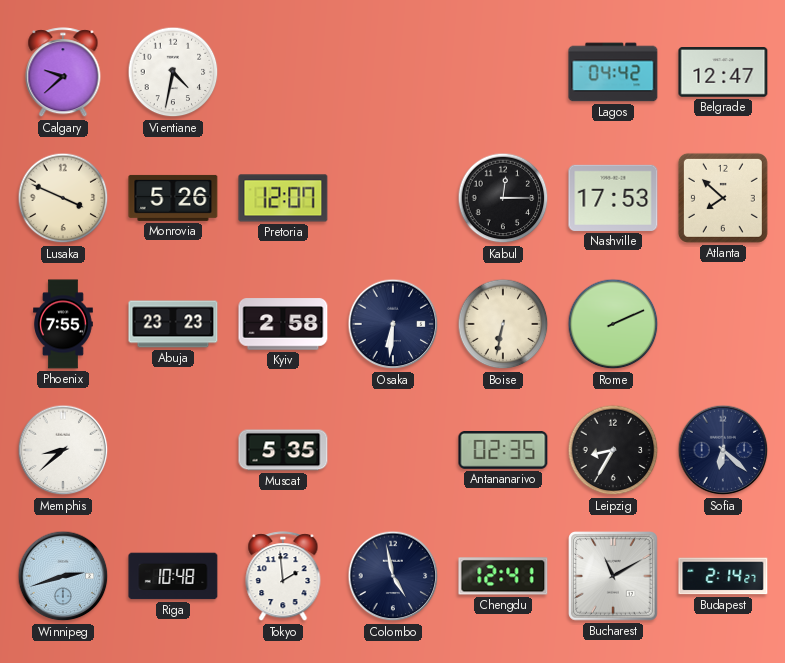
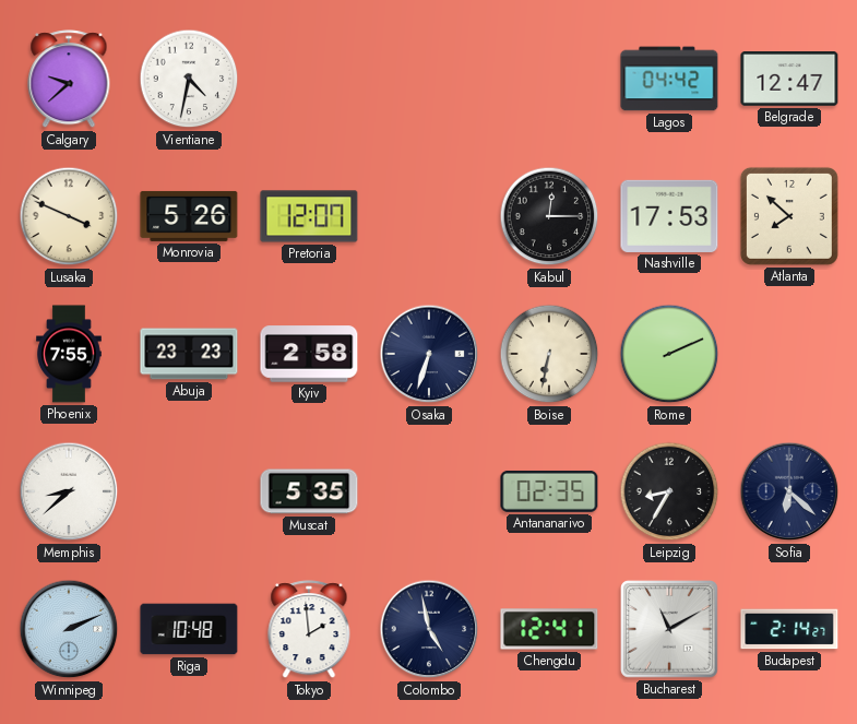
Osaka: 6:31 -> 6:33 (429, 354)
Winnipeg: 2:42 -> 2:11 (69, 629)
